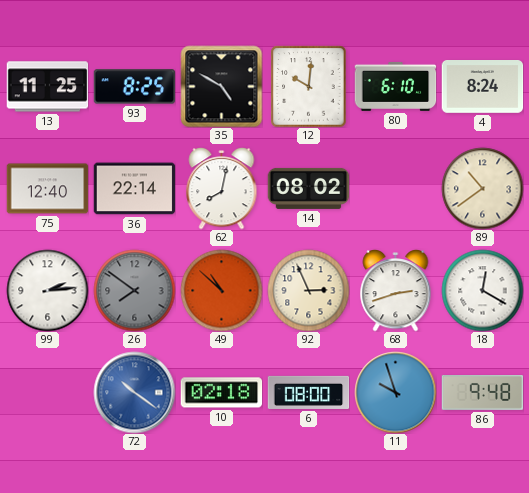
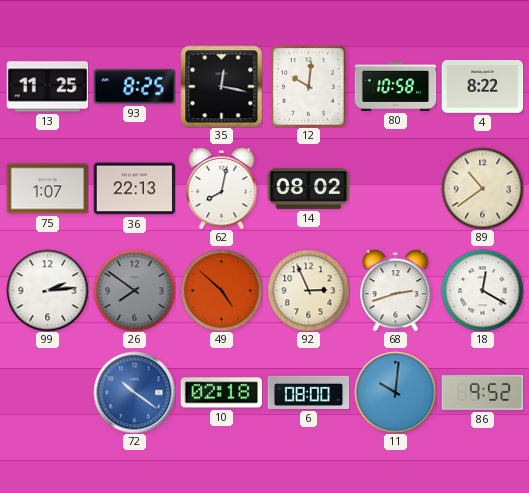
35: 4:50 -> 12:17 (221, 86)
80: 6:10 -> 10:58 (395, 86)
4: 8:24 -> 8:22 (482, 87)
75: 12:40 -> 1:07 (47, 189)
36: 22:14 -> 22:13 (134, 189)
49: 10:52 -> 4:52 (221, 290)
11: 9:57 -> 10:01 (395, 392)
86: 9:48 -> 9:52 (482, 393)
